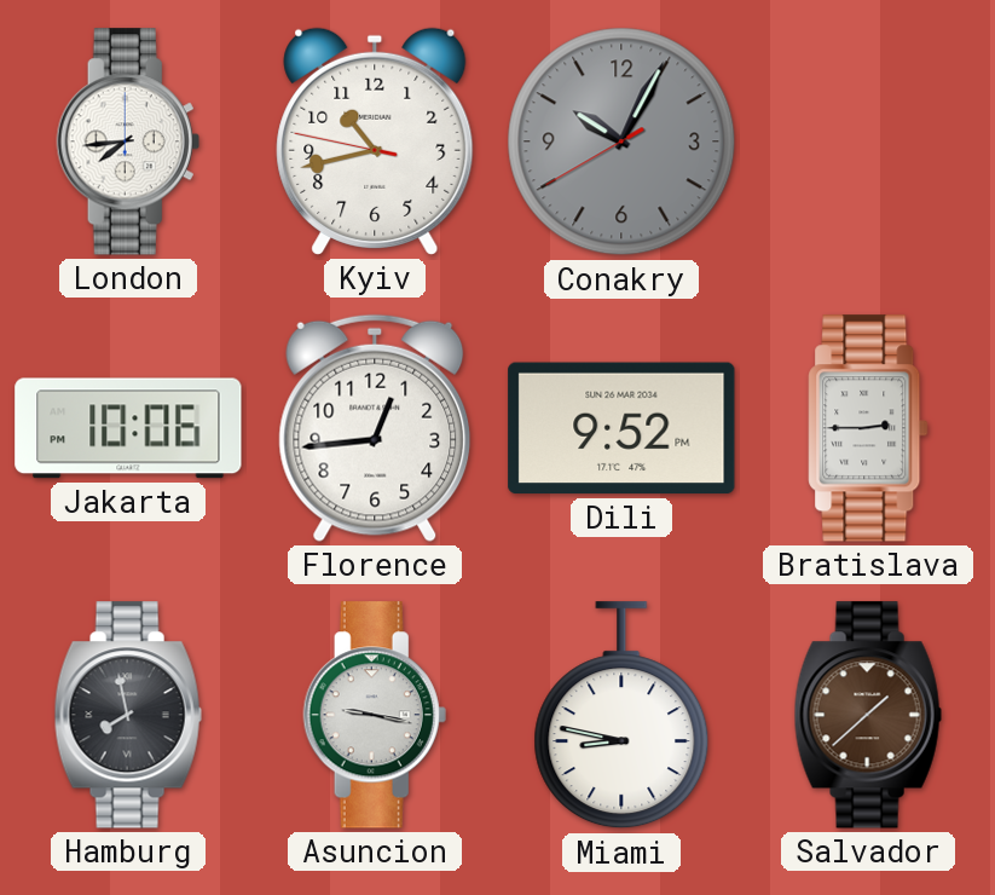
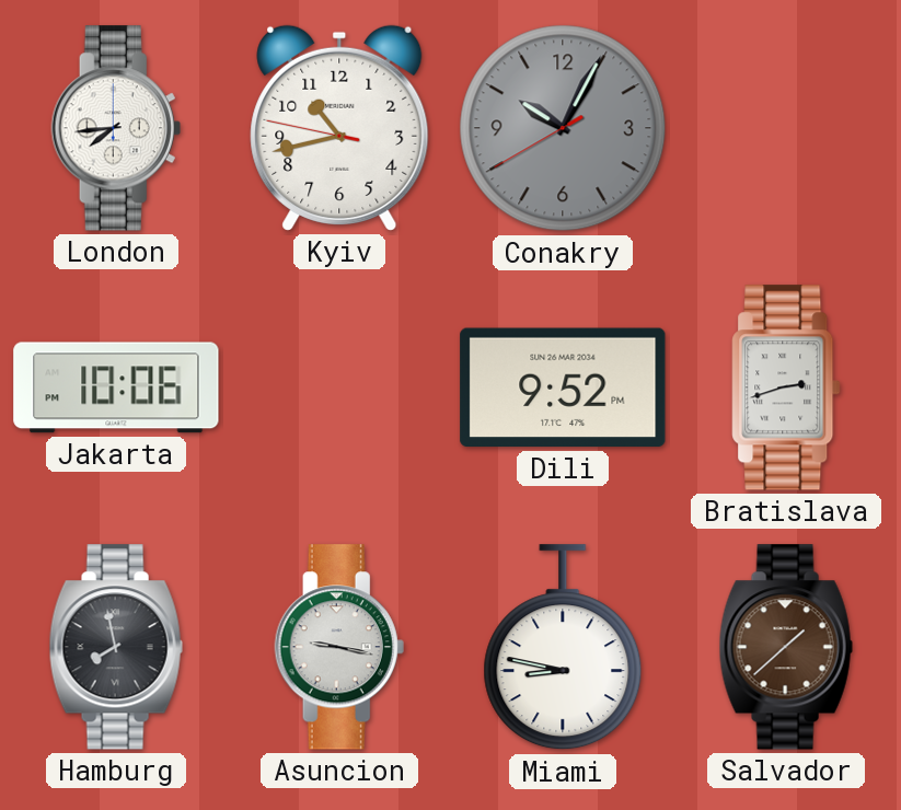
Florence: 12:44 -> none (375, 428)
Bratislava: 2:45 -> 2:42 (786, 387)
